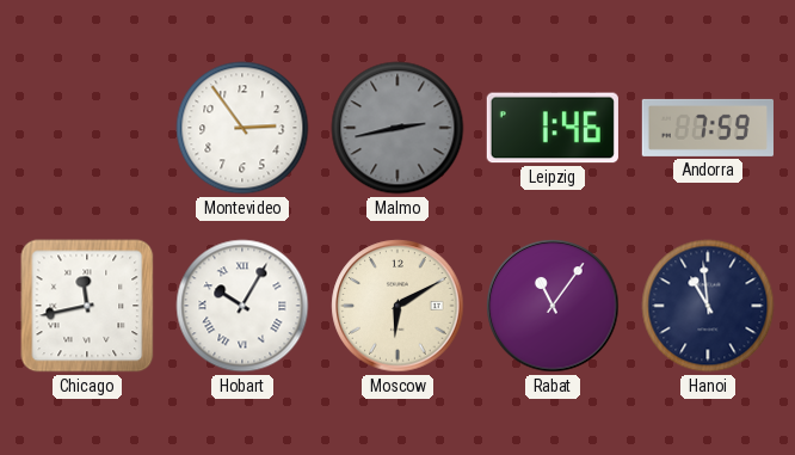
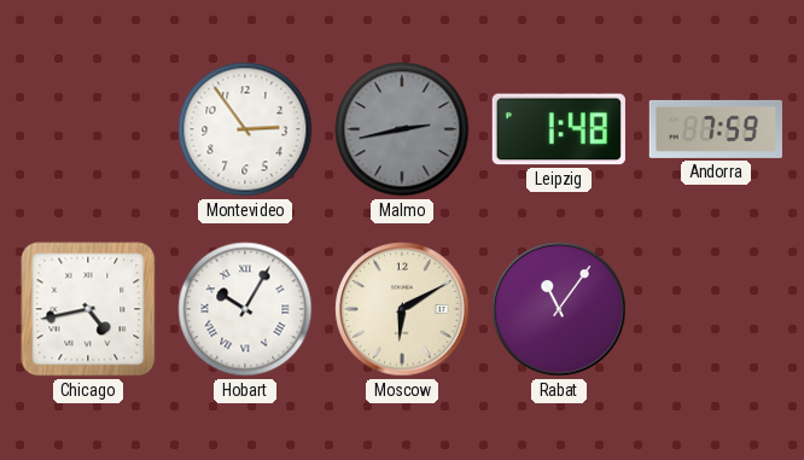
Leipzig: 1:46 -> 1:48 (559, 129)
Chicago: 11:43 -> 4:43 (88, 309)
Hanoi: 10:59 -> none (708, 306)
